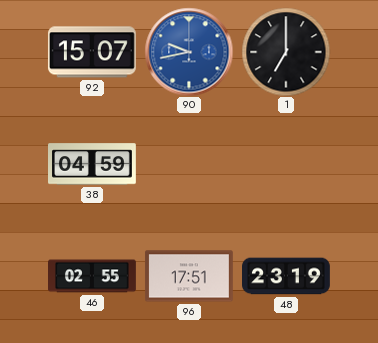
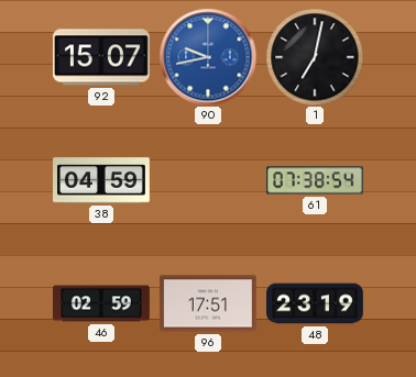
1: 7:00 -> 7:02 (315, 57)
61: none -> 07:38 (316, 180)
46: 02:55 -> 02:59 (102, 303)
